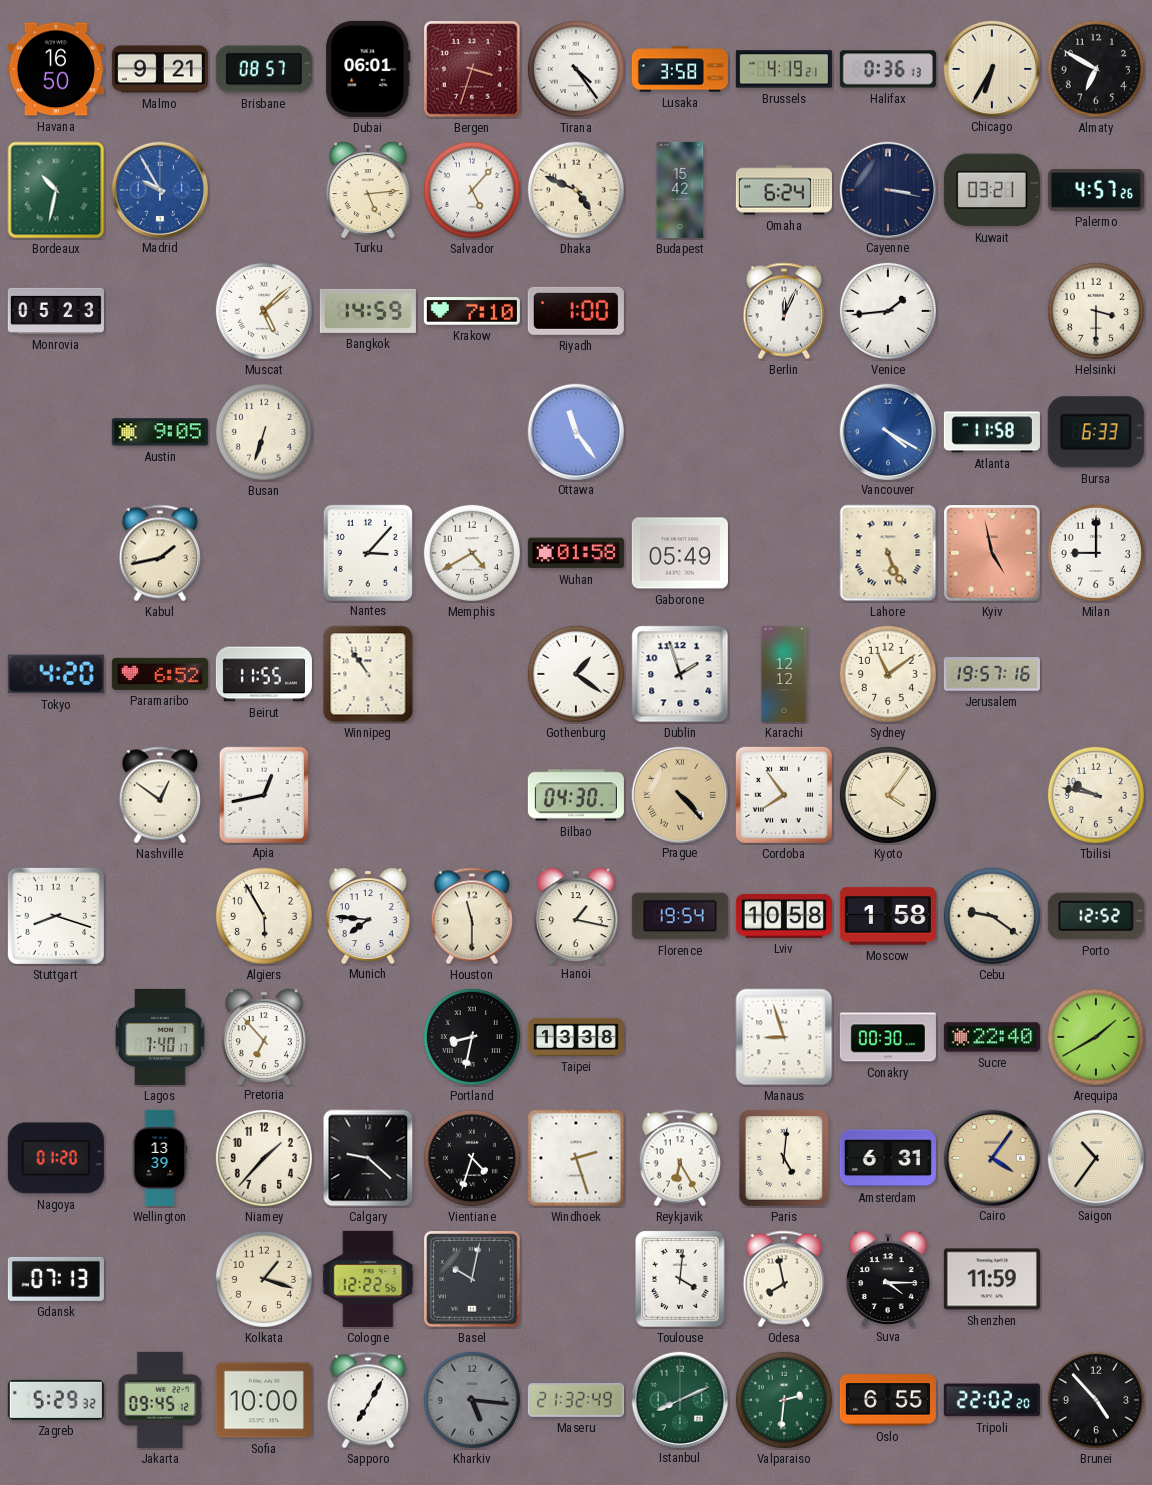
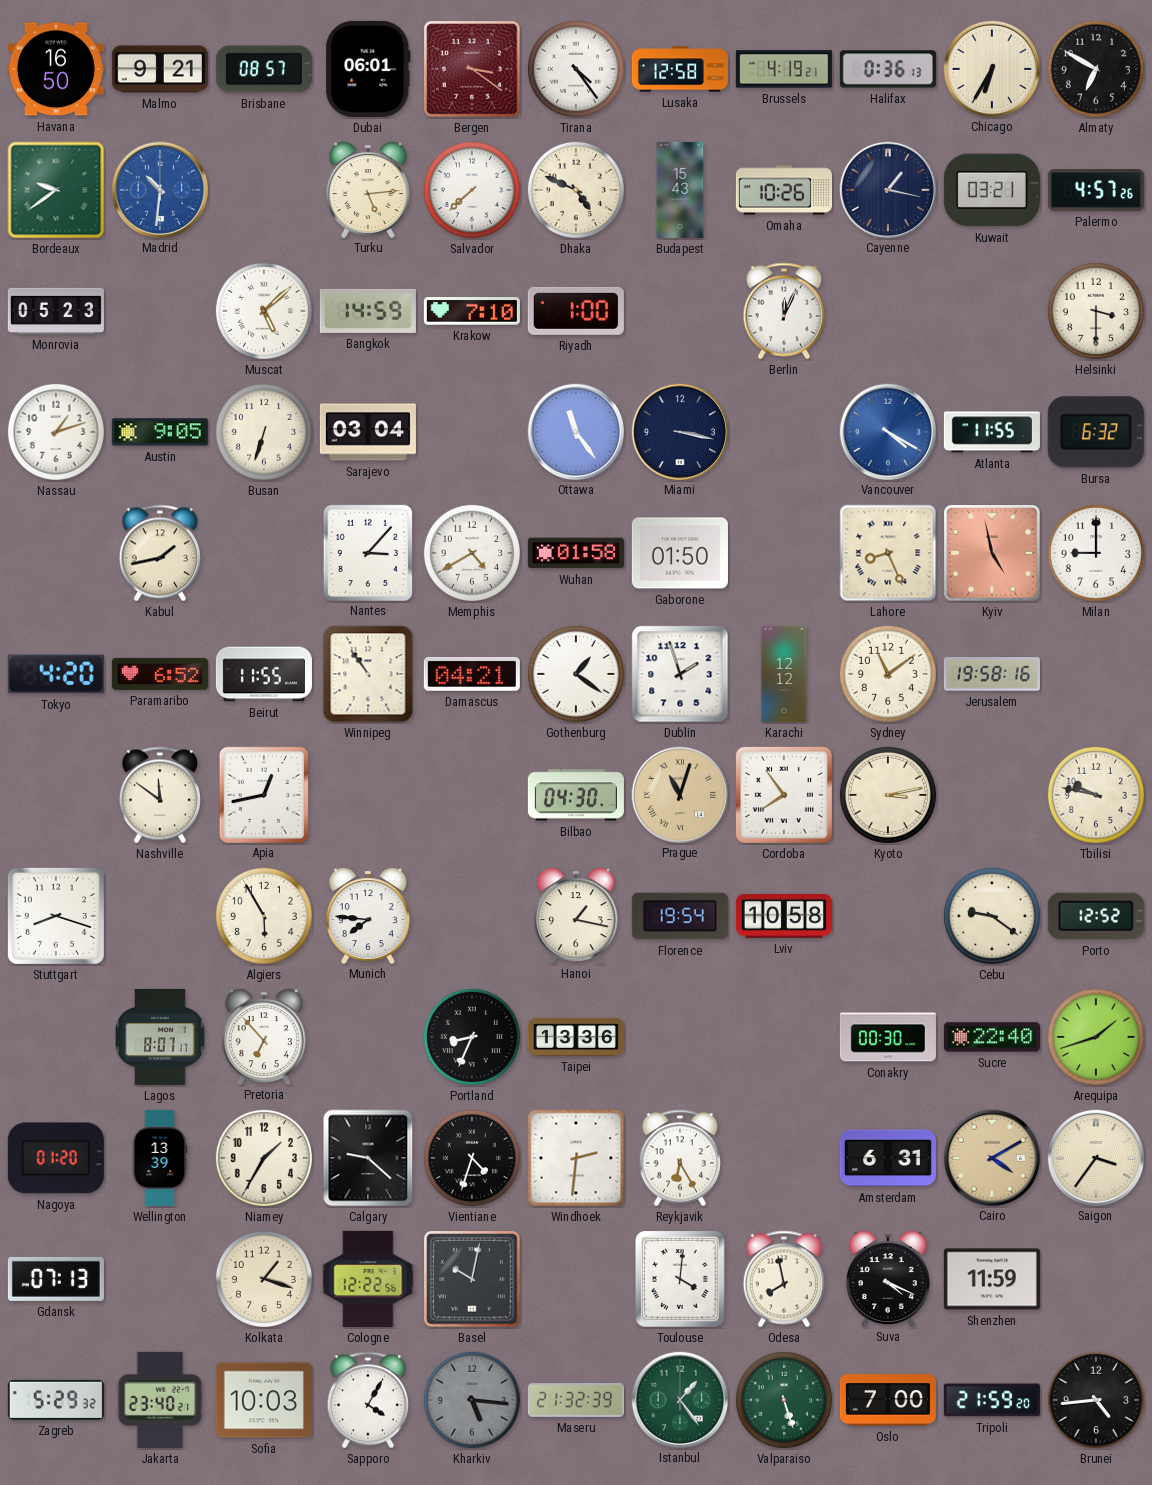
Bergen: 3:33 -> 3:21 (472, 69)
Lusaka: 3:58 -> 12:58 (680, 69)
Bordeaux: 10:32 -> 9:39 (56, 190)
Madrid: 9:55 -> 10:31 (159, 189)
Salvador: 5:07 -> 7:38 (472, 190)
Budapest: 15:42 -> 15:43 (680, 190)
Omaha: 6:24 -> 10:26 (784, 190)
Cayenne: 3:17 -> 1:17 (887, 189)
Venice: 1:44 -> none (888, 311)
Nassau: none -> 1:12 (56, 432)
Sarajevo: none -> 03:04 (368, 432)
Miami: none -> 3:17 (679, 431)
Atlanta: 11:58 -> 11:55 (992, 432)
Bursa: 6:33 -> 6:32 (1096, 432)
Gaborone: 05:49 -> 01:50 (680, 553)
Lahore: 5:26 -> 8:26 (888, 553)
Damascus: none -> 04:21 (472, 674)
Jerusalem: 19:57 -> 19:58 (992, 674)
Nashville: 12:51 -> 11:51 (159, 795)
Prague: 4:23 -> 11:03 (679, 794)
Kyoto: 4:06 -> 3:13 (888, 795)
Houston: 11:30 -> none (471, 916)
Moscow: 1:58 -> none (888, 916)
Lagos: 7:40 -> 8:07 (160, 1037)
Portland: 8:32 -> 8:34 (472, 1037)
Taipei: 13:38 -> 13:36 (576, 1037)
Manaus: 8:57 -> none (784, 1037)
Arequipa: 1:40 -> 1:42 (1096, 1037)
Niamey: 1:37 -> 1:35 (264, 1158)
Windhoek: 2:27 -> 2:31 (576, 1158)
Paris: 5:01 -> none (785, 1158)
Cairo: 4:06 -> 4:10 (991, 1157)
Saigon: 10:36 -> 3:36 (1095, 1157)
Suva: 4:15 -> 4:19 (888, 1278)
Jakarta: 09:45 -> 23:40 (160, 1400)
Sofia: 10:00 -> 10:03 (264, 1400)
Sapporo: 7:05 -> 4:05 (367, 1400)
Maseru: 21:32:49 -> 21:32:39 (576, 1400)
Istanbul: 8:11 -> 1:24 (679, 1399)
Valparaiso: 2:31 -> 5:27 (784, 1400)
Oslo: 6:55 -> 7:00 (888, 1400)
Tripoli: 22:02 -> 21:59 (992, 1400)
Brunei: 4:53 -> 4:44 (1096, 1400)
